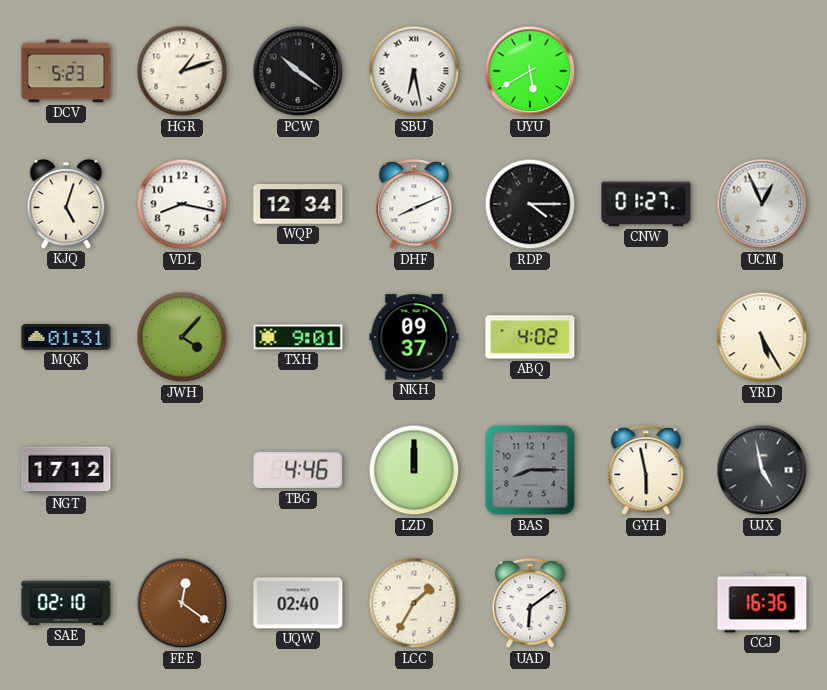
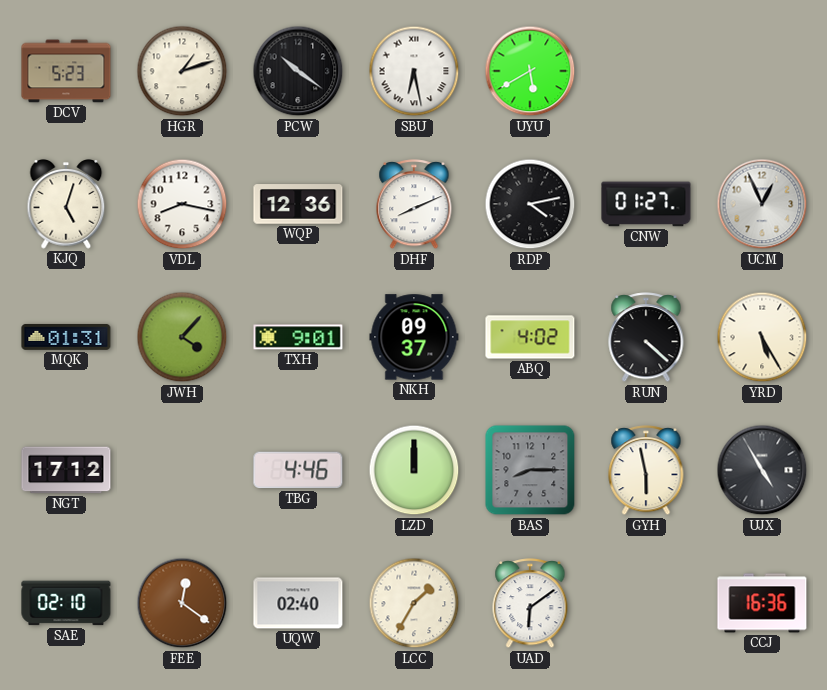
WQP: 12:34 -> 12:36 (298, 204)
RDP: 4:15 -> 4:13 (530, 204)
RUN: none -> 4:22 (646, 338)
UJX: 4:58 -> 4:55 (762, 470)
